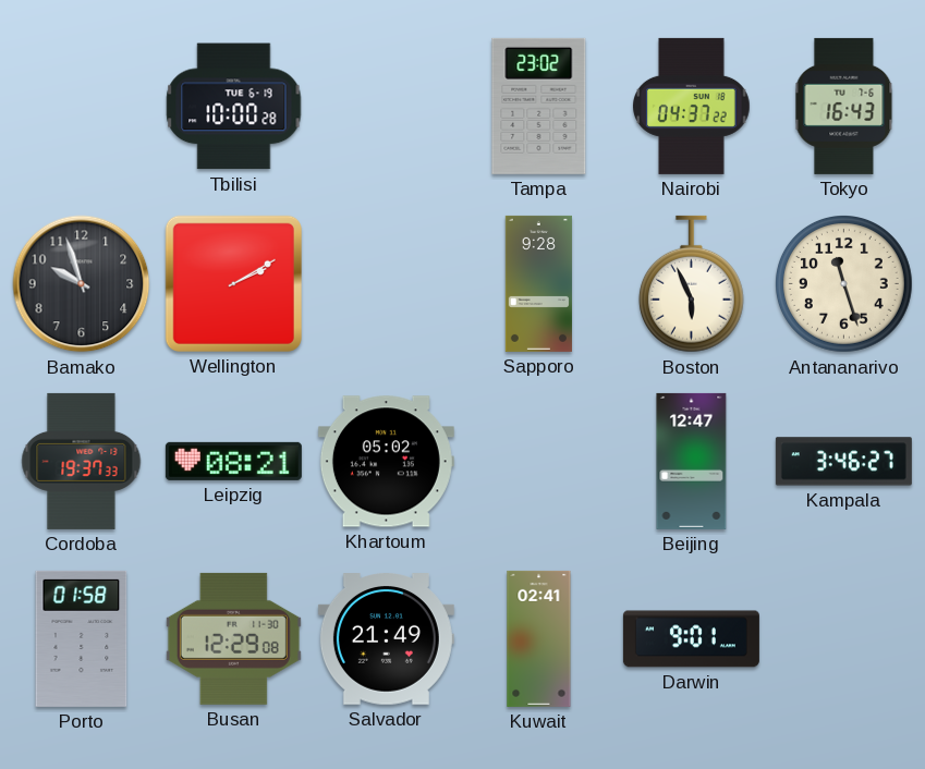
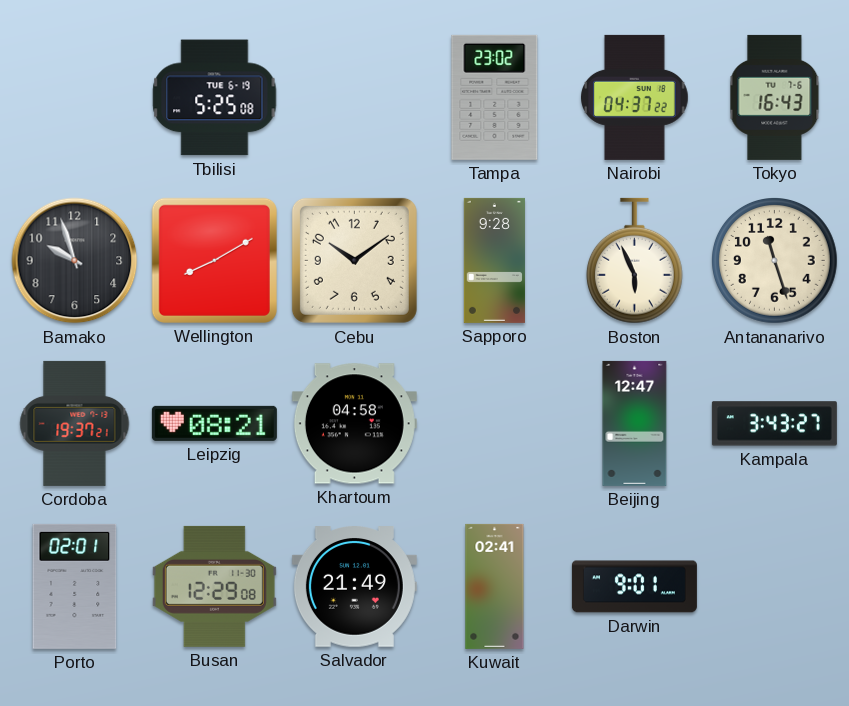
Tbilisi: 10:00 -> 5:25 (215, 98)
Wellington: 2:10 -> 8:10 (214, 260)
Cebu: none -> 10:09 (354, 260)
Cordoba: 19:37:33 -> 19:37:21 (75, 423)
Khartoum: 05:02 -> 04:58 (354, 424)
Kampala: 3:46 -> 3:43 (774, 424)
Porto: 01:58 -> 02:01 (75, 586)
